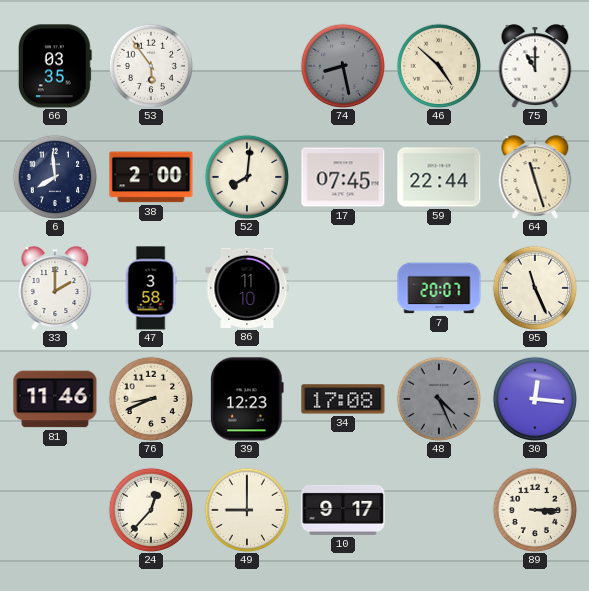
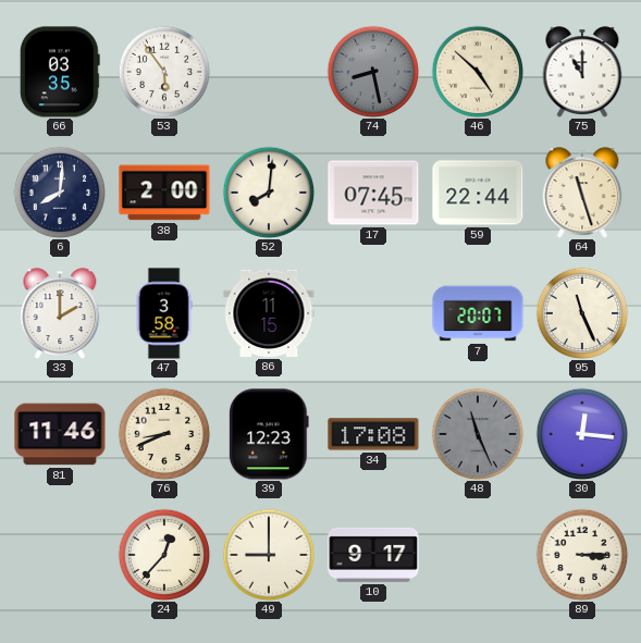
6: 7:59 -> 8:01 (60, 193)
86: 11:10 -> 11:15 (269, 313)
48: 4:26 -> 11:26 (478, 434)
